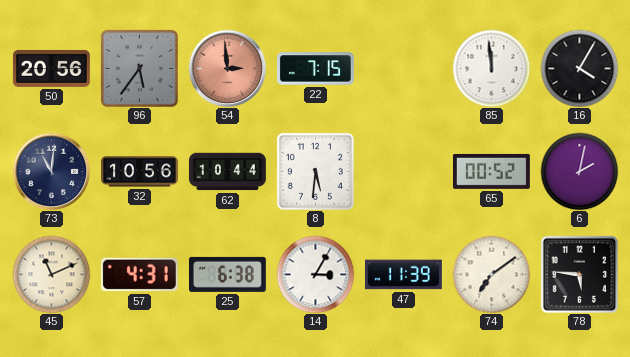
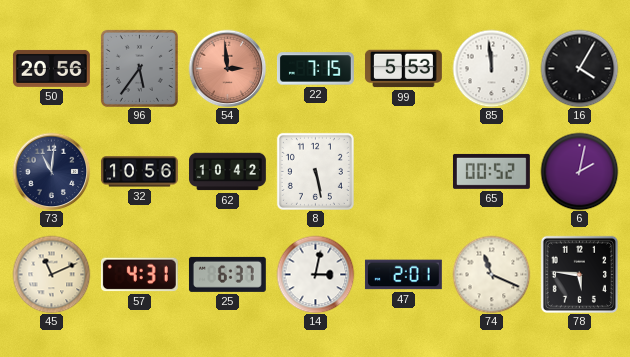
99: none -> 5:53 (403, 69)
62: 10:44 -> 10:42 (228, 172)
8: 5:31 -> 5:28 (315, 171)
25: 6:38 -> 6:37 (227, 274)
14: 3:05 -> 3:02 (315, 274)
47: 11:39 -> 2:01 (403, 275)
74: 7:09 -> 11:19 (491, 274)
